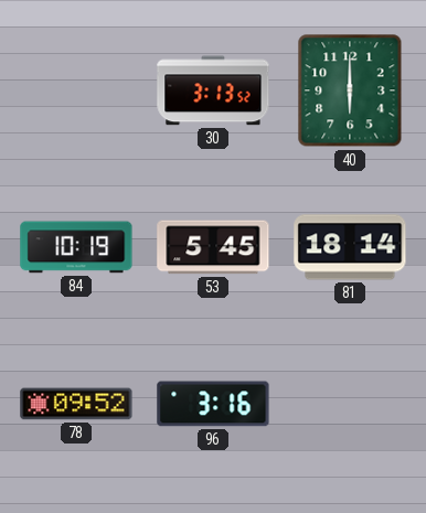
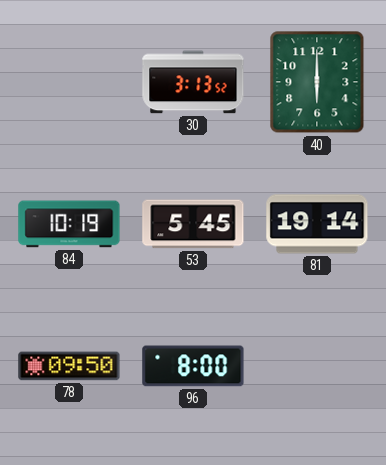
81: 18:14 -> 19:14 (317, 224)
78: 09:52 -> 09:50 (69, 366)
96: 3:16 -> 8:00 (193, 366)
